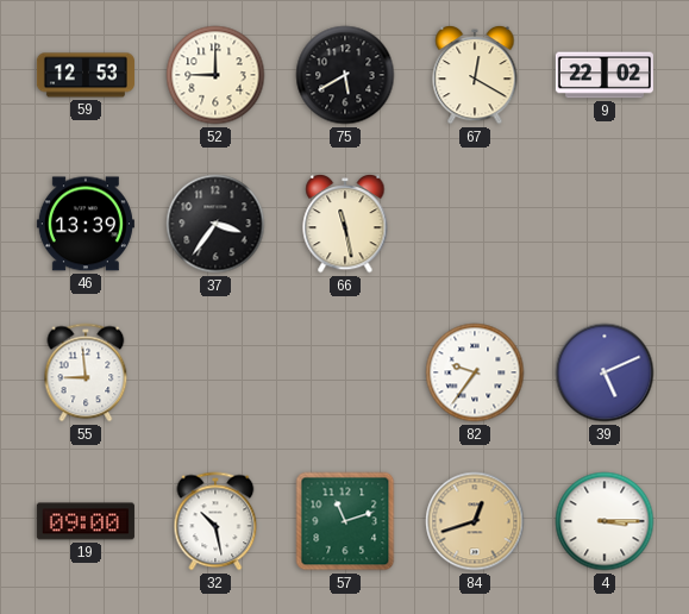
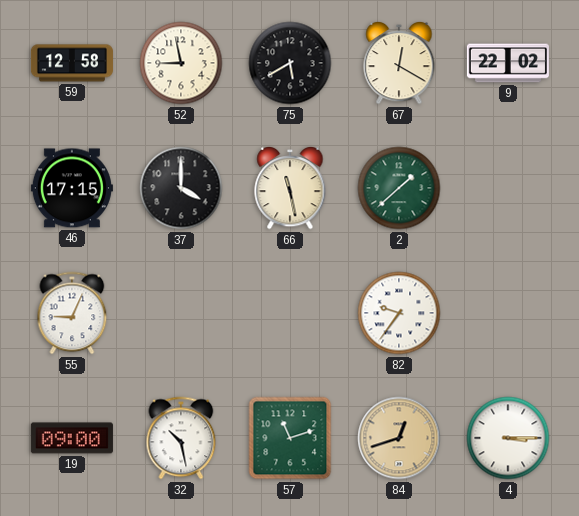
59: 12:53 -> 12:58 (72, 63)
52: 9:00 -> 8:58 (181, 63)
46: 13:39 -> 17:15 (72, 188)
37: 3:36 -> 4:00 (181, 188)
2: none -> 1:38 (399, 188)
55: 8:59 -> 9:04 (72, 313)
39: 5:11 -> none (605, 372)
